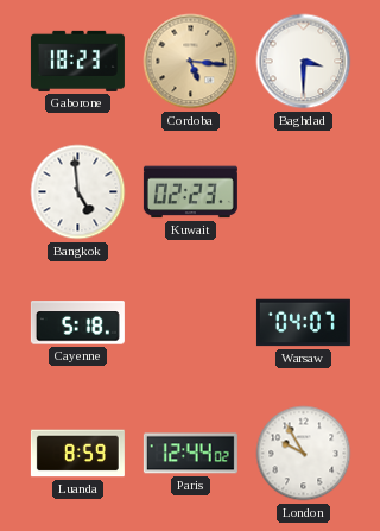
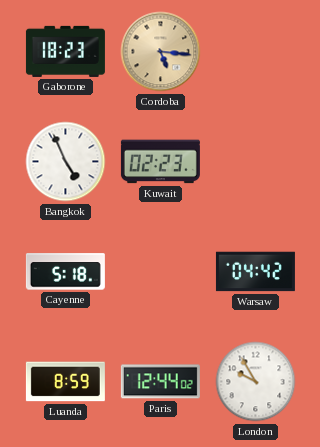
Baghdad: 3:30 -> none (304, 62)
Bangkok: 4:59 -> 4:56 (66, 162)
Warsaw: 04:07 -> 04:42 (255, 272)
